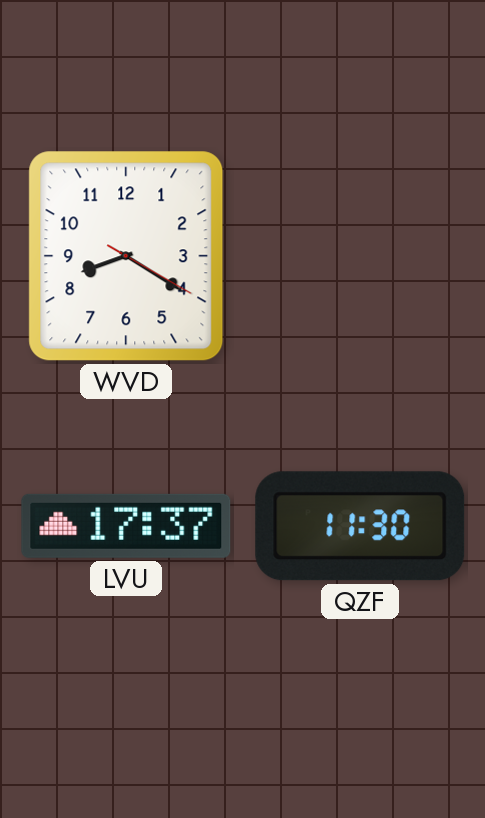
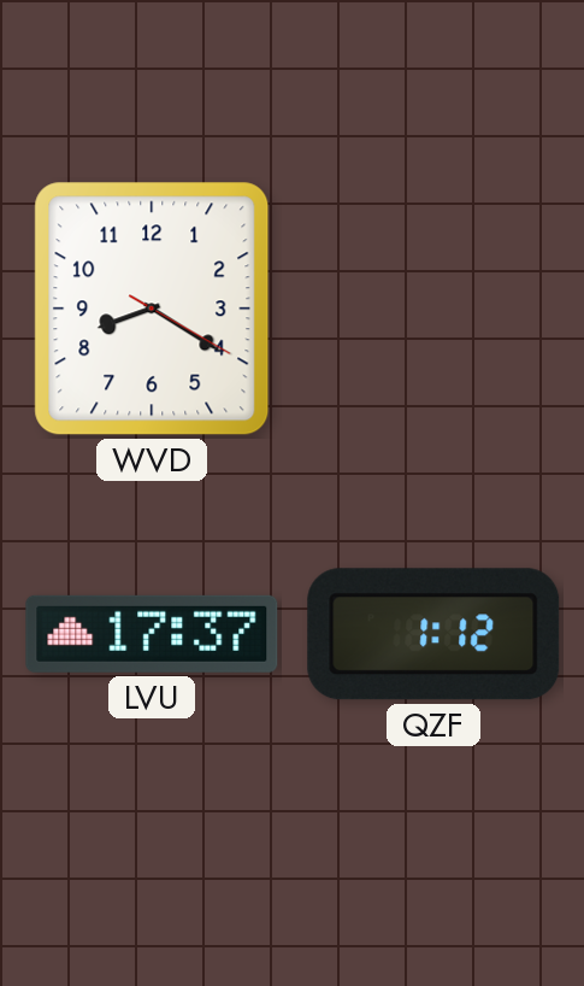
QZF: 11:30 -> 1:12 (433, 634)
